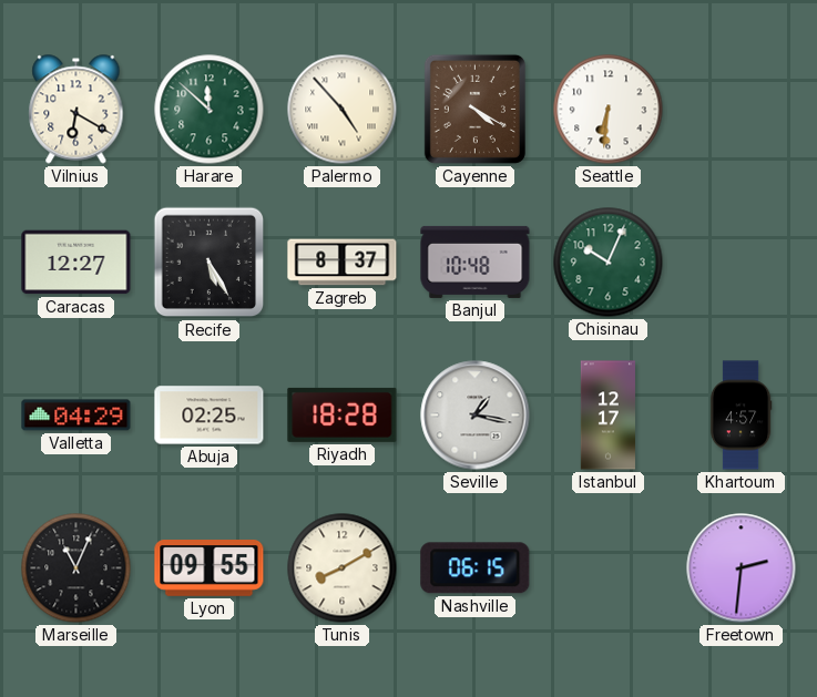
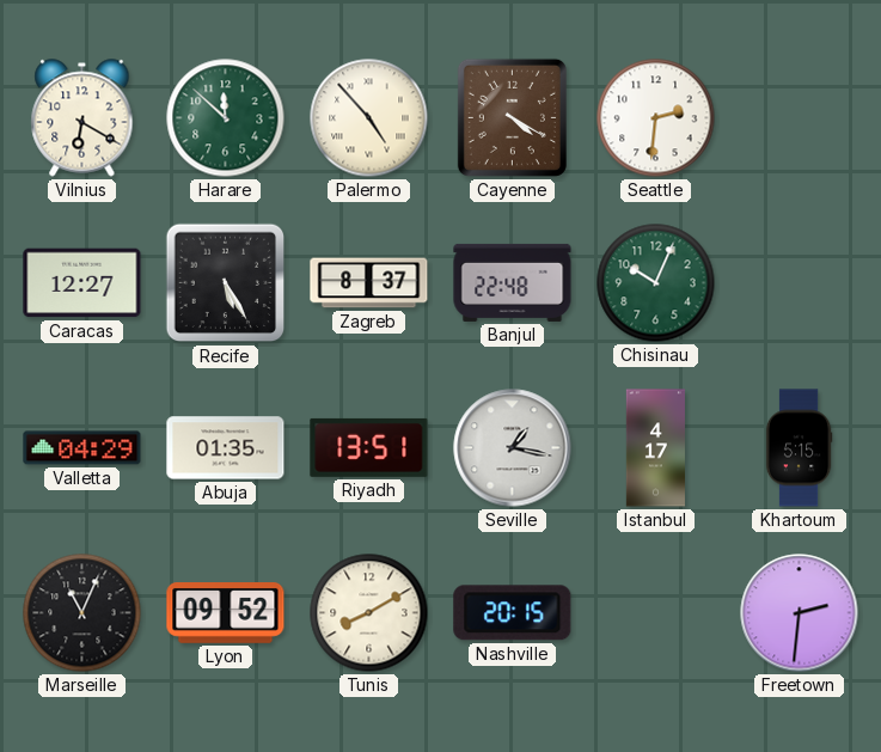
Seattle: 6:31 -> 2:31 (656, 118)
Banjul: 10:48 -> 22:48 (513, 282)
Abuja: 02:25 -> 01:35 (226, 448)
Riyadh: 18:28 -> 13:51 (369, 447)
Istanbul: 12:17 -> 4:17 (655, 448)
Khartoum: 4:57 -> 5:15 (799, 448)
Lyon: 09:55 -> 09:52 (226, 613)
Nashville: 06:15 -> 20:15 (513, 613)
